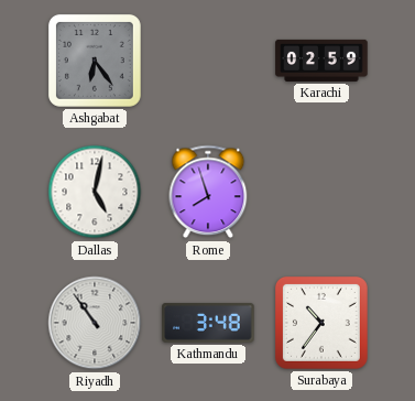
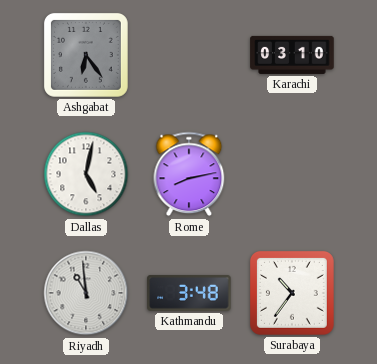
Karachi: 02:59 -> 03:10 (292, 55)
Rome: 7:57 -> 8:13 (189, 174)
Riyadh: 10:54 -> 10:59 (86, 293)
